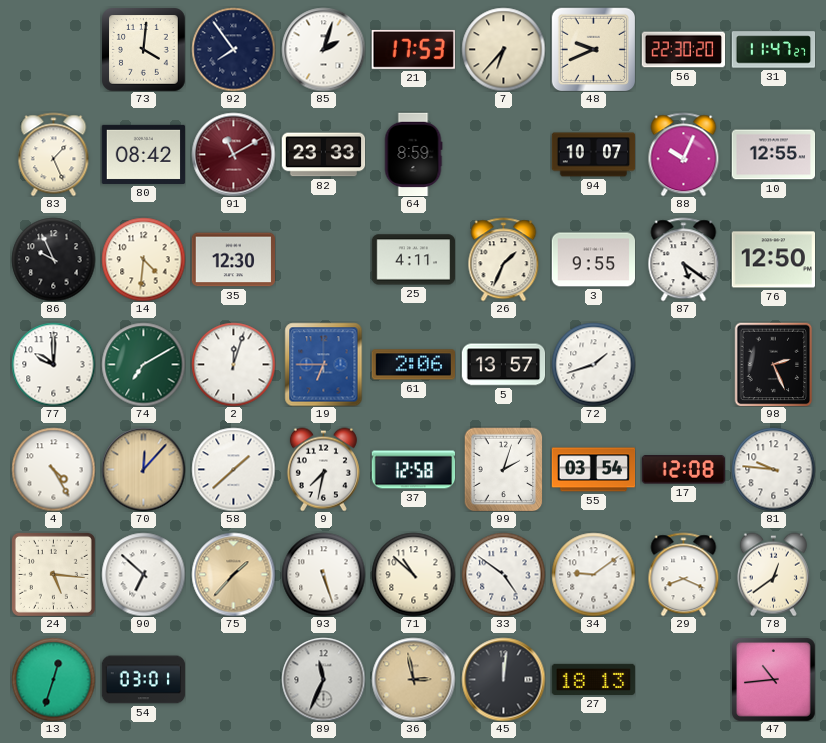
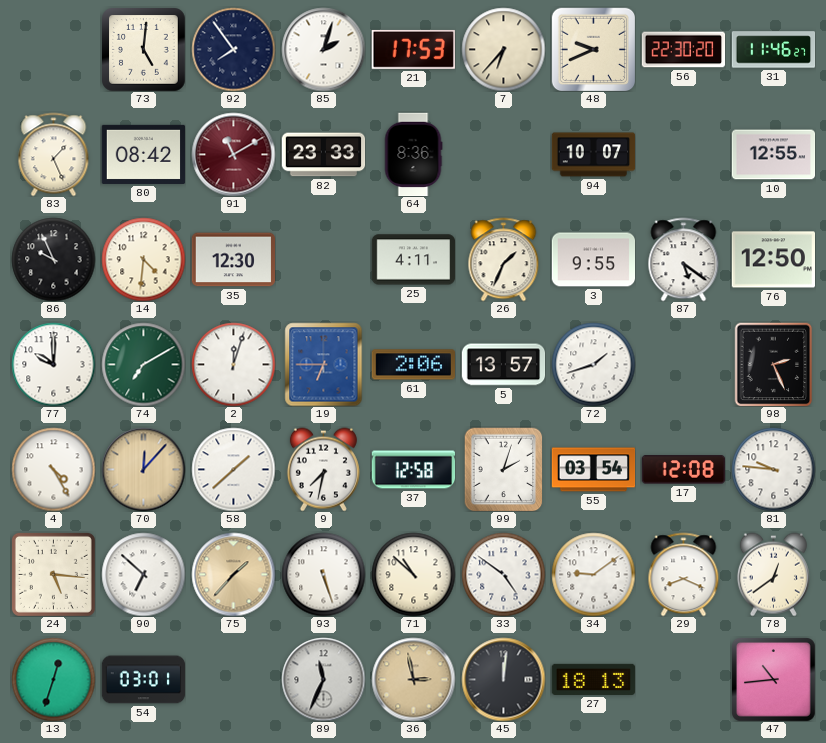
73: 4:01 -> 5:01 (144, 50)
31: 11:47 -> 11:46 (773, 50)
64: 8:59 -> 8:36 (413, 154)
88: 10:04 -> none (684, 154)
